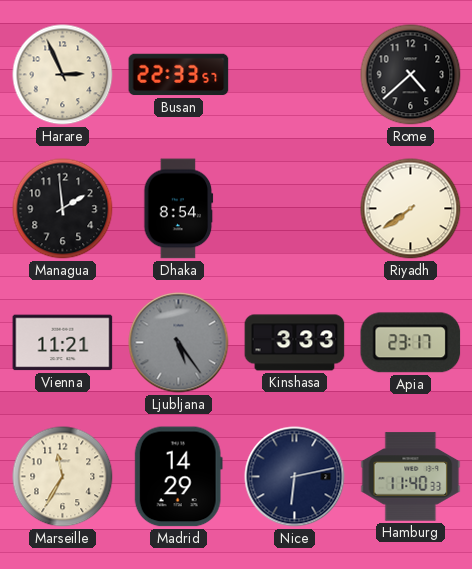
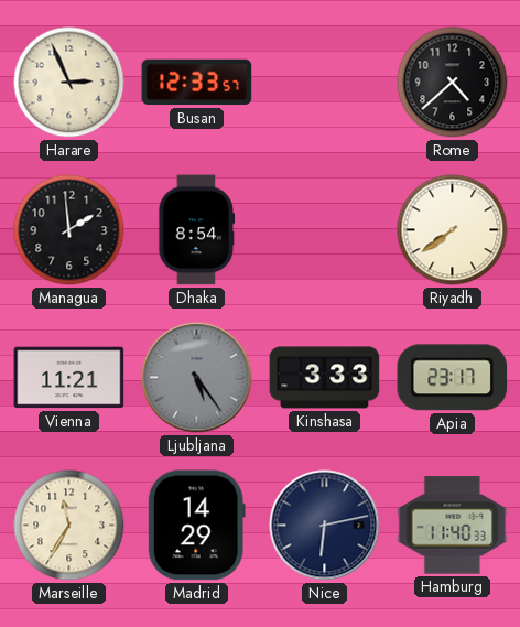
Busan: 22:33 -> 12:33 (197, 83)
